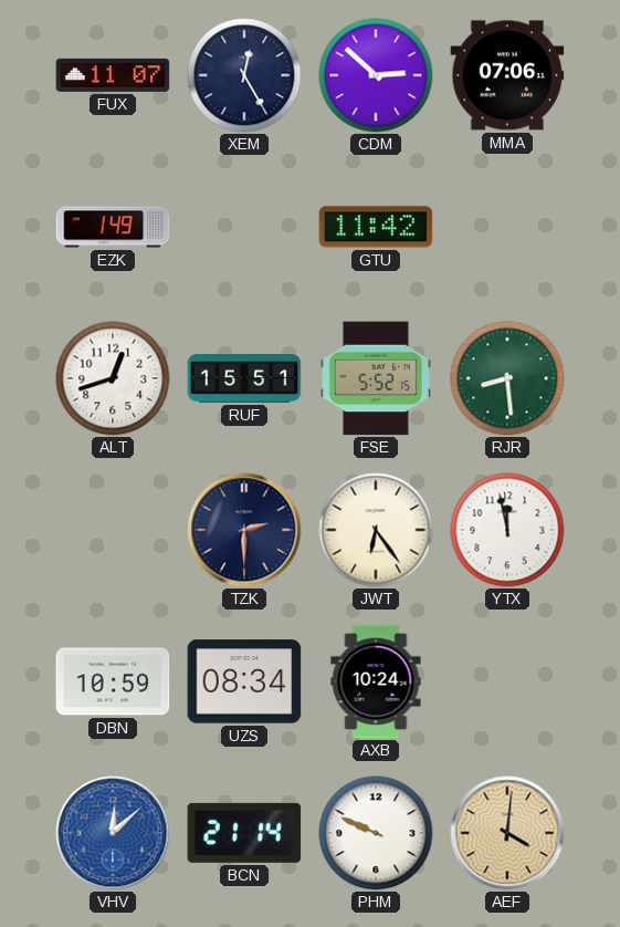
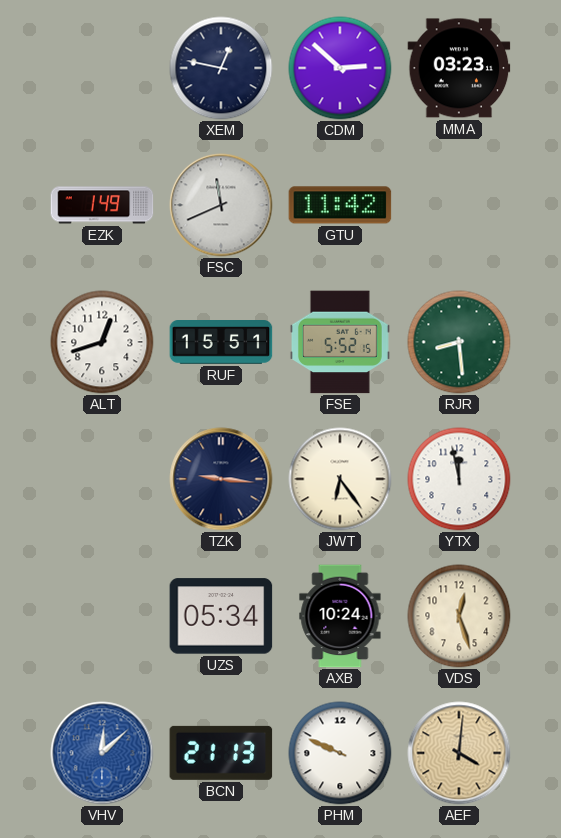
FUX: 11:07 -> none (113, 75)
XEM: 12:25 -> 12:47 (221, 68)
MMA: 07:06 -> 03:23 (459, 68)
FSC: none -> 11:41 (221, 205)
TZK: 2:30 -> 9:16 (221, 479)
DBN: 10:59 -> none (113, 681)
UZS: 08:34 -> 05:34 (221, 616)
VDS: none -> 12:27 (459, 616)
BCN: 21:14 -> 21:13 (221, 753)
